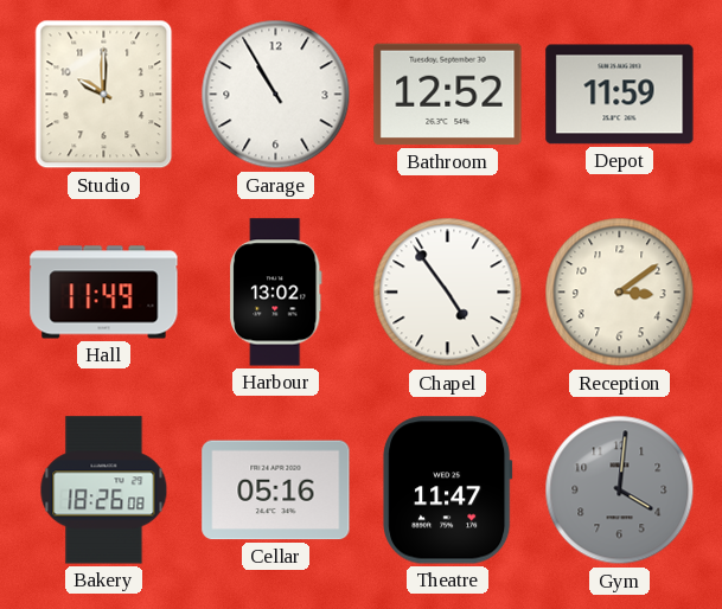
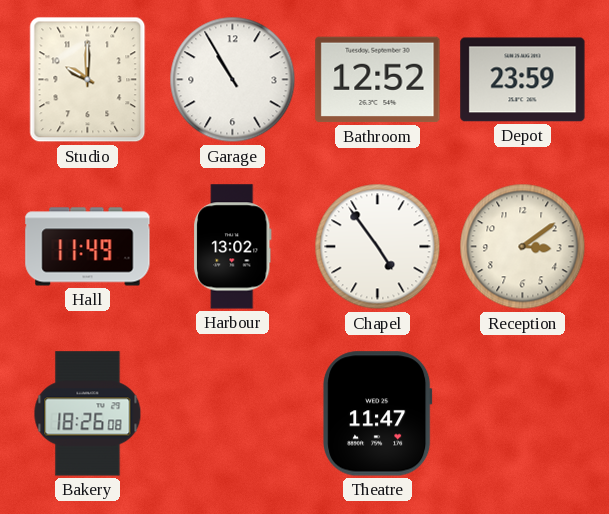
Depot: 11:59 -> 23:59 (523, 80)
Cellar: 05:16 -> none (276, 491)
Gym: 4:01 -> none (620, 491)
